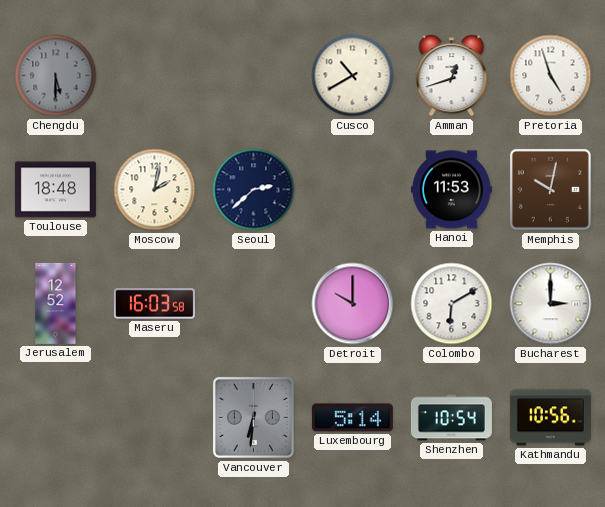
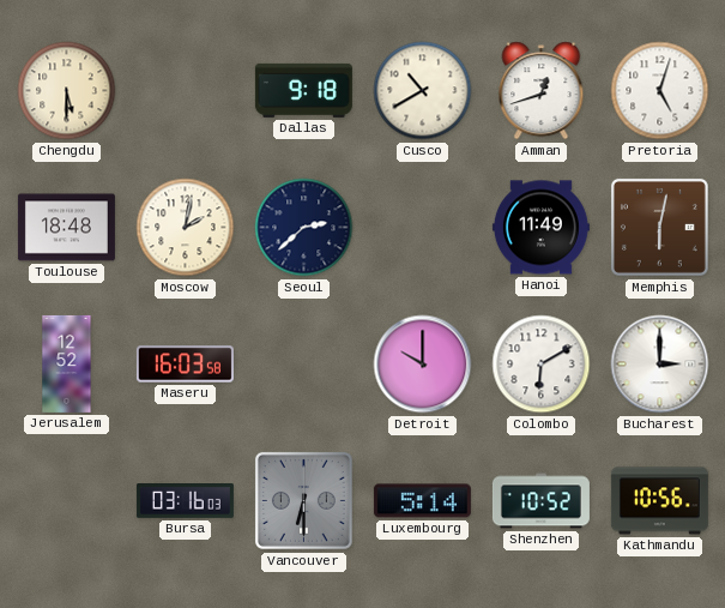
Chengdu dial: grey -> cream (67, 91)
Dallas: none -> 9:18 (303, 90)
Pretoria: 4:57 -> 5:03 (660, 91)
Hanoi: 11:53 -> 11:49 (540, 228)
Memphis: 10:02 -> 6:02 (659, 227)
Bursa: none -> 03:16 (185, 501)
Vancouver: 6:31 -> 6:30 (303, 500)
Shenzhen: 10:54 -> 10:52 (540, 501)
